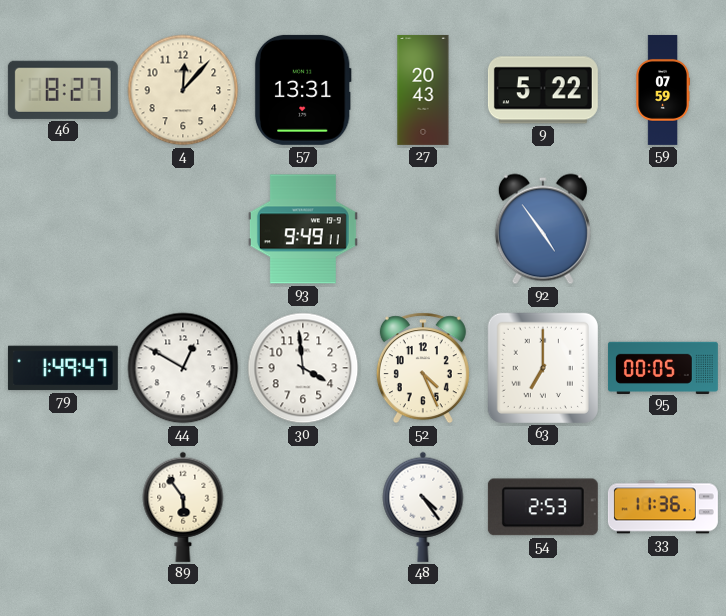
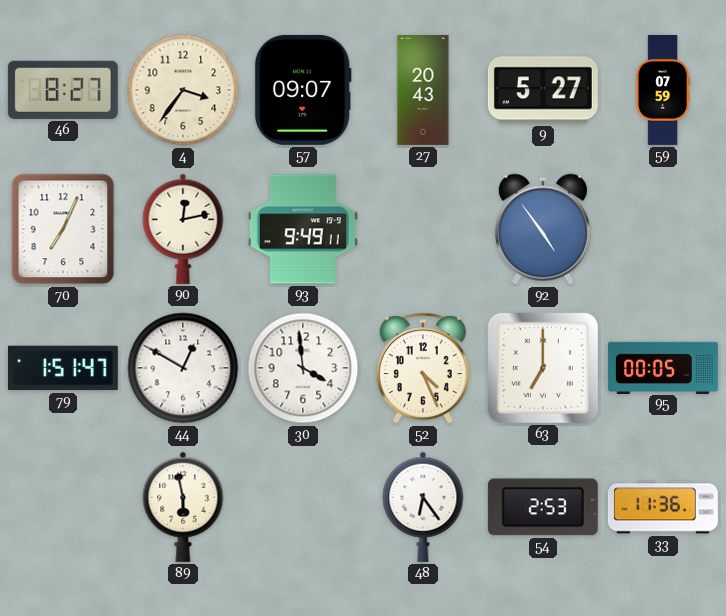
4: 12:07 -> 3:36 (183, 90)
57: 13:31 -> 09:07 (303, 90)
9: 5:22 -> 5:27 (543, 90)
70: none -> 7:04 (63, 229)
90: none -> 12:13 (183, 229)
79: 1:49 -> 1:51 (63, 368)
89: 5:54 -> 5:58 (183, 507)
48: 4:24 -> 6:24 (423, 507)
